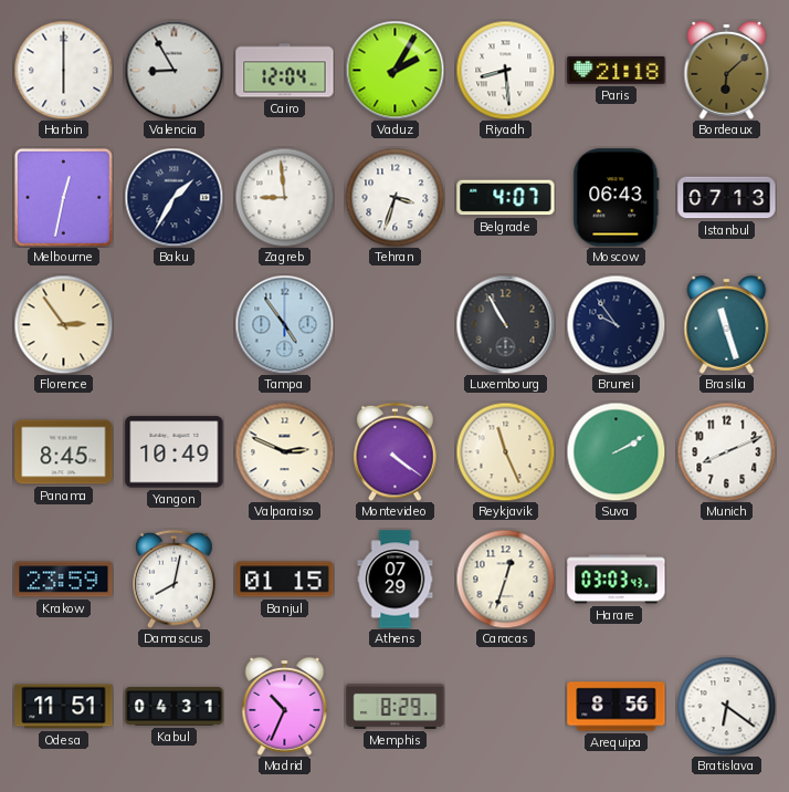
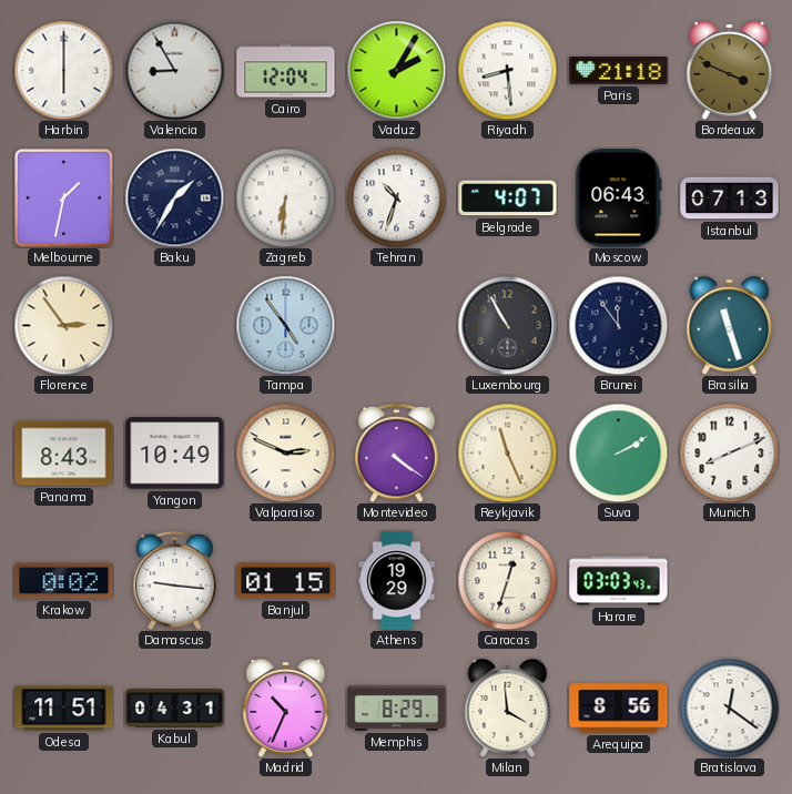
Bordeaux: 6:08 -> 3:49 (730, 70)
Melbourne: 12:32 -> 1:32 (63, 197)
Zagreb: 8:59 -> 6:31 (285, 197)
Tehran: 3:33 -> 10:33 (396, 197)
Brunei: 9:54 -> 11:54 (618, 325)
Panama: 8:45 -> 8:43 (64, 454)
Krakow: 23:59 -> 0:02 (64, 581)
Damascus: 8:02 -> 9:16 (175, 580)
Athens: 07:29 -> 19:29 (397, 581)
Milan: none -> 3:59 (508, 708)
Bratislava: 6:21 -> 12:21 (729, 708)
